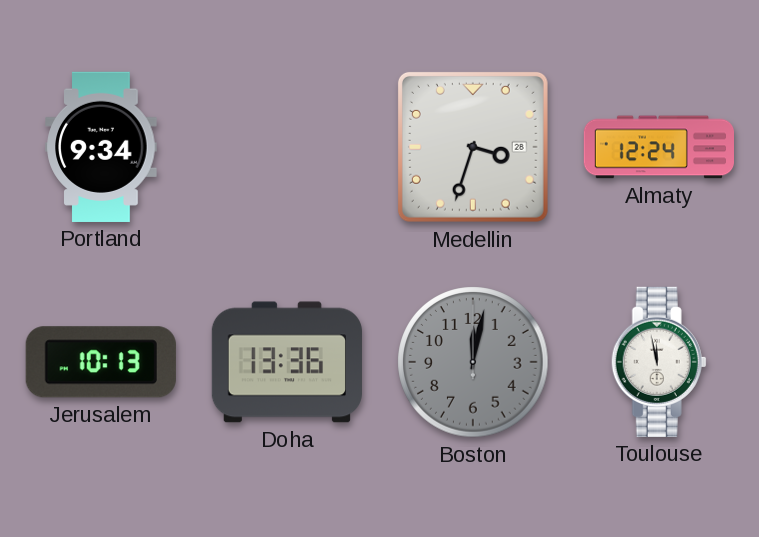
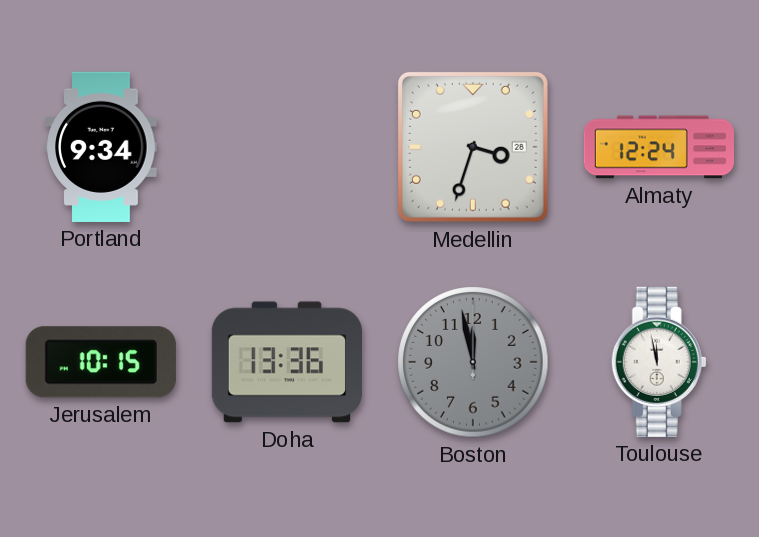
Jerusalem: 10:13 -> 10:15 (101, 362)
Boston: 12:02 -> 11:58 (473, 362)
